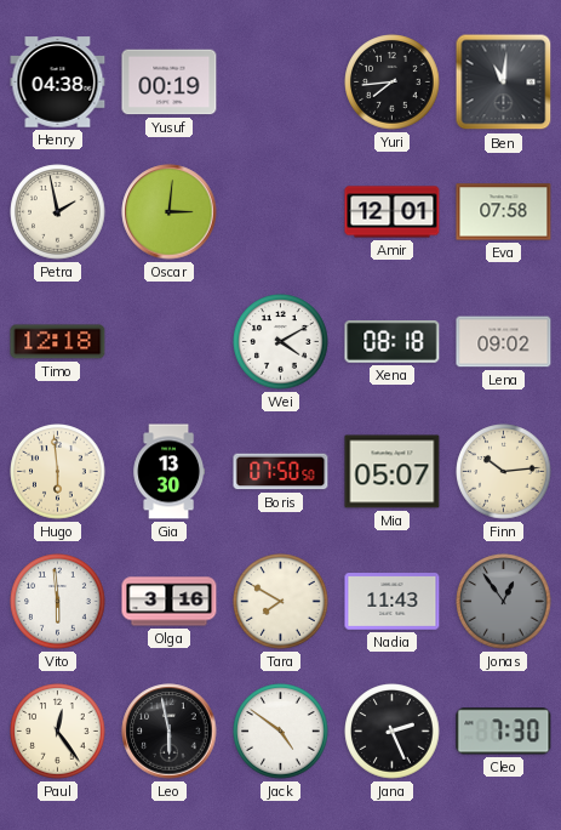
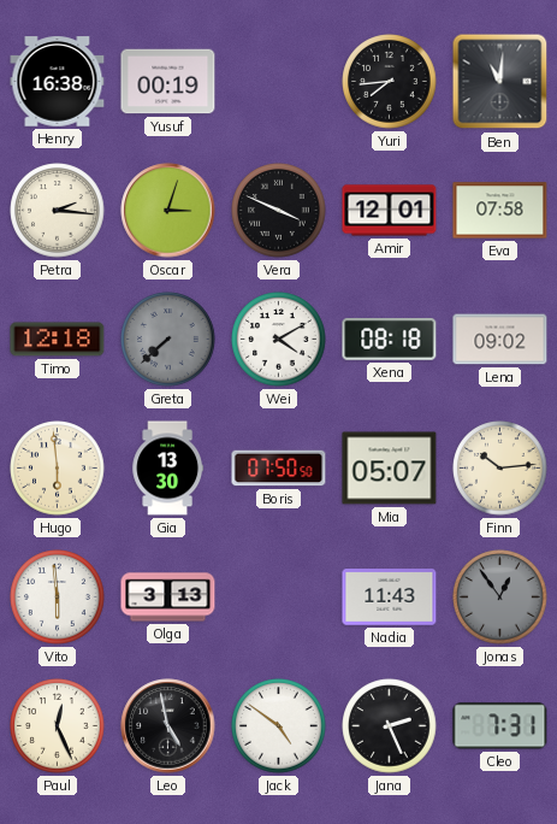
Henry: 04:38 -> 16:38 (58, 82)
Petra: 1:58 -> 2:16 (58, 211)
Oscar: 3:01 -> 3:03 (168, 211)
Vera: none -> 3:49 (279, 211)
Greta: none -> 7:38 (168, 340)
Olga: 3:16 -> 3:13 (168, 598)
Tara: 7:50 -> none (281, 602)
Paul: 12:24 -> 12:26 (58, 726)
Leo: 5:58 -> 4:58 (168, 726)
Cleo: 7:30 -> 7:31 (500, 726)
